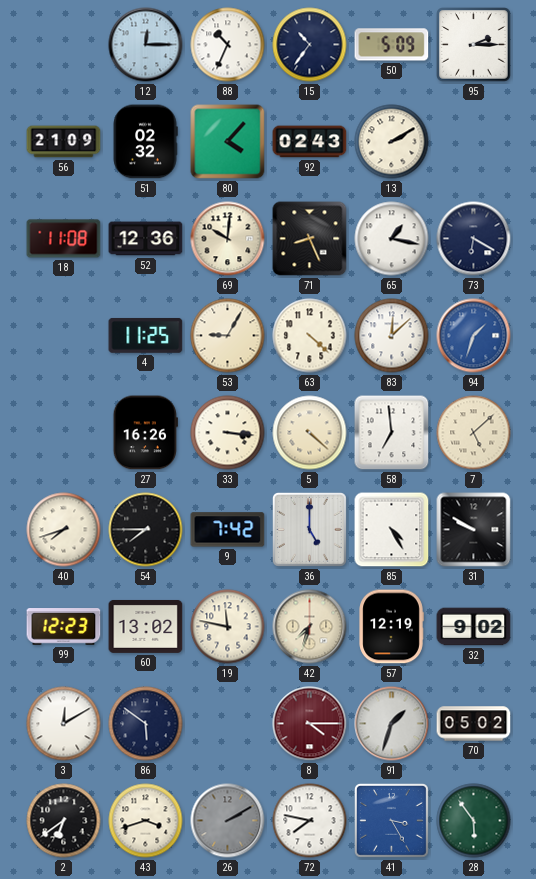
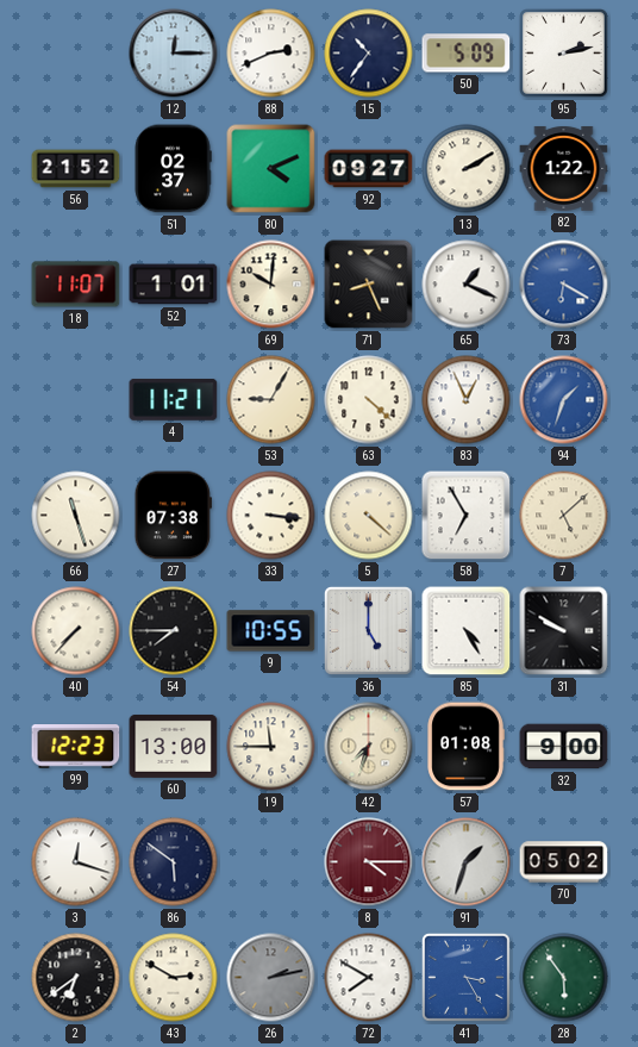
88: 10:34 -> 2:41 (271, 54)
95: 2:15 -> 2:13 (564, 54)
56: 21:09 -> 21:52 (76, 169)
51: 02:32 -> 02:37 (173, 169)
80: 4:07 -> 4:11 (271, 169)
92: 02:43 -> 09:27 (369, 169)
82: none -> 1:22 (564, 168)
18: 11:08 -> 11:07 (76, 285)
52: 12:36 -> 1:01 (174, 285)
65: 1:17 -> 1:19 (467, 285)
73 dial: navy -> blue (564, 285)
4: 11:25 -> 11:21 (174, 399)
83: 12:08 -> 12:56 (467, 400)
66: none -> 11:27 (76, 516)
27: 16:26 -> 07:38 (173, 516)
58: 6:59 -> 6:55 (467, 516)
40: 7:42 -> 7:37 (76, 631)
9: 7:42 -> 10:55 (271, 631)
60: 13:02 -> 13:00 (174, 746)
19: 11:47 -> 11:45 (271, 747)
57: 12:19 -> 01:08 (465, 747)
32: 9:02 -> 9:00 (564, 747)
3: 12:10 -> 12:18 (76, 862)
43: 3:42 -> 2:50 (174, 978)
26: 2:10 -> 2:13 (271, 978)
72: 7:47 -> 7:50 (369, 978)
